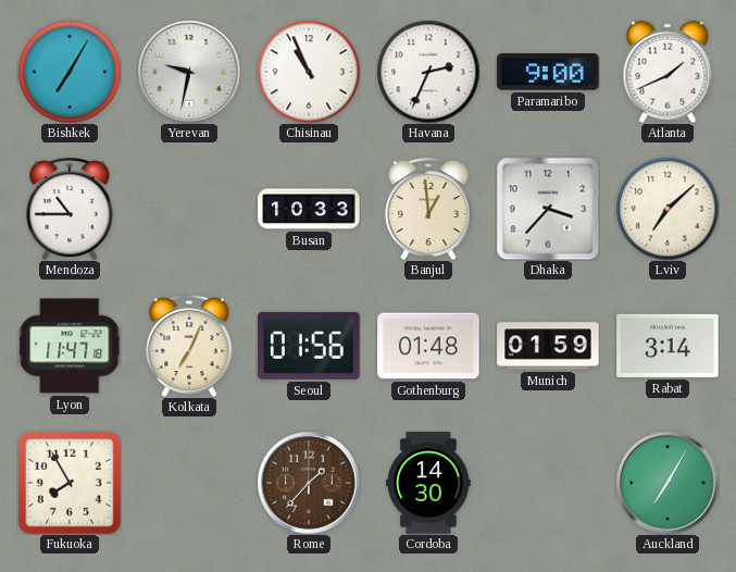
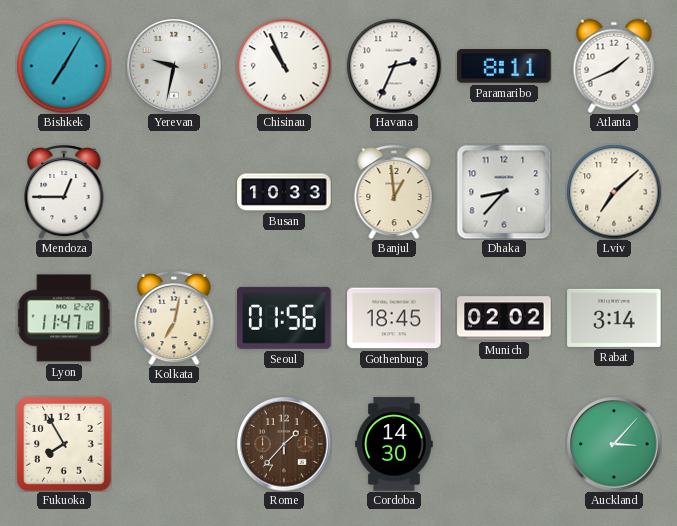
Paramaribo: 9:00 -> 8:11 (504, 66)
Mendoza: 10:45 -> 12:45 (64, 192)
Dhaka: 3:37 -> 8:37 (504, 192)
Kolkata: 7:04 -> 7:02 (174, 318)
Gothenburg: 01:48 -> 18:45 (394, 318)
Munich: 01:59 -> 02:02 (504, 318)
Auckland: 7:05 -> 3:07 (614, 444)
